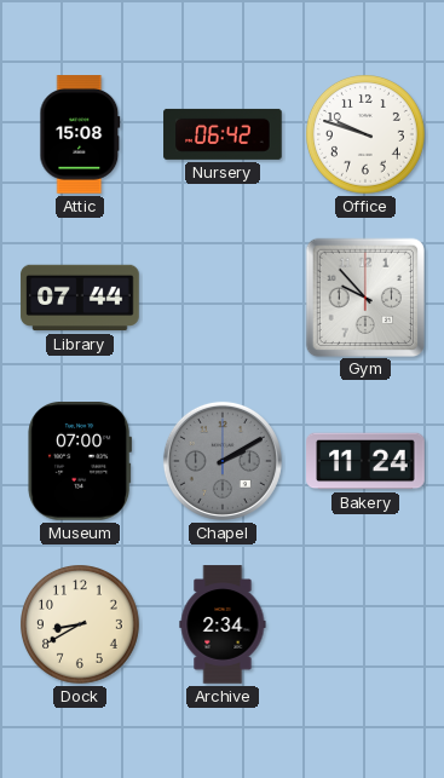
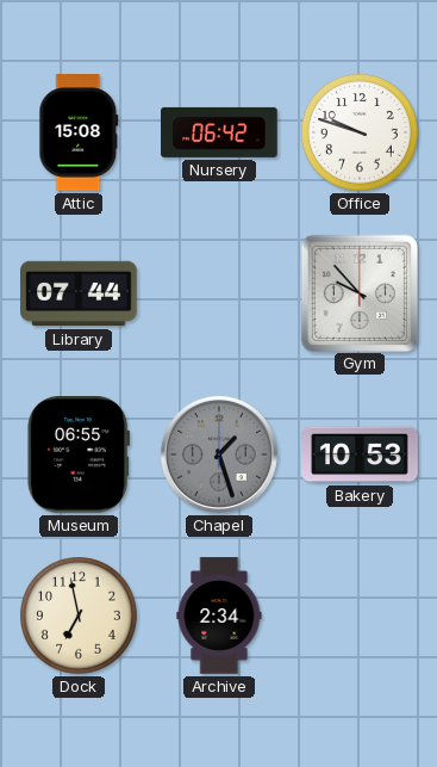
Museum: 07:00 -> 06:55 (79, 456)
Chapel: 2:10 -> 1:27 (219, 454)
Bakery: 11:24 -> 10:53 (360, 454)
Dock: 8:40 -> 6:58 (80, 617)
